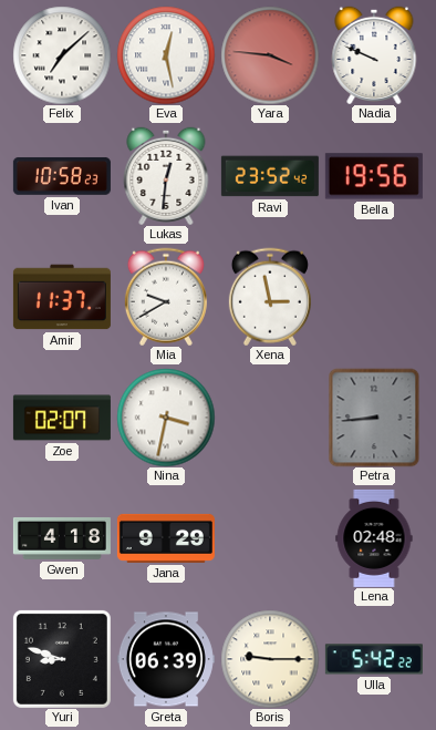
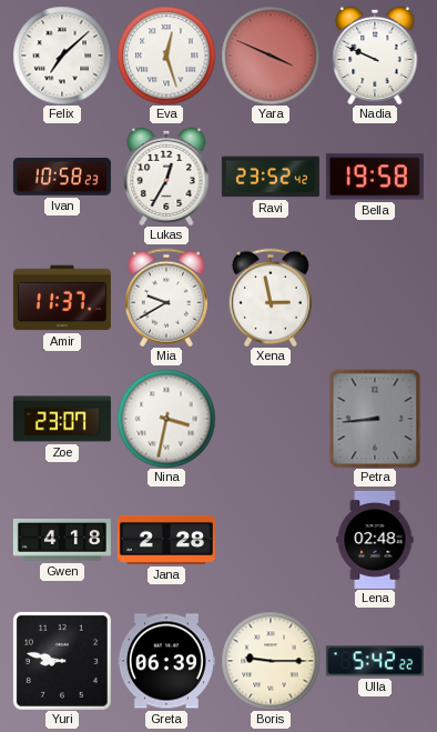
Eva: 12:28 -> 12:27 (166, 56)
Yara: 3:46 -> 3:49 (271, 56)
Lukas: 12:31 -> 12:35 (166, 176)
Bella: 19:56 -> 19:58 (375, 177)
Zoe: 02:07 -> 23:07 (62, 419)
Jana: 9:29 -> 2:28 (166, 540)
Yuri: 8:48 -> 8:47 (62, 661)
